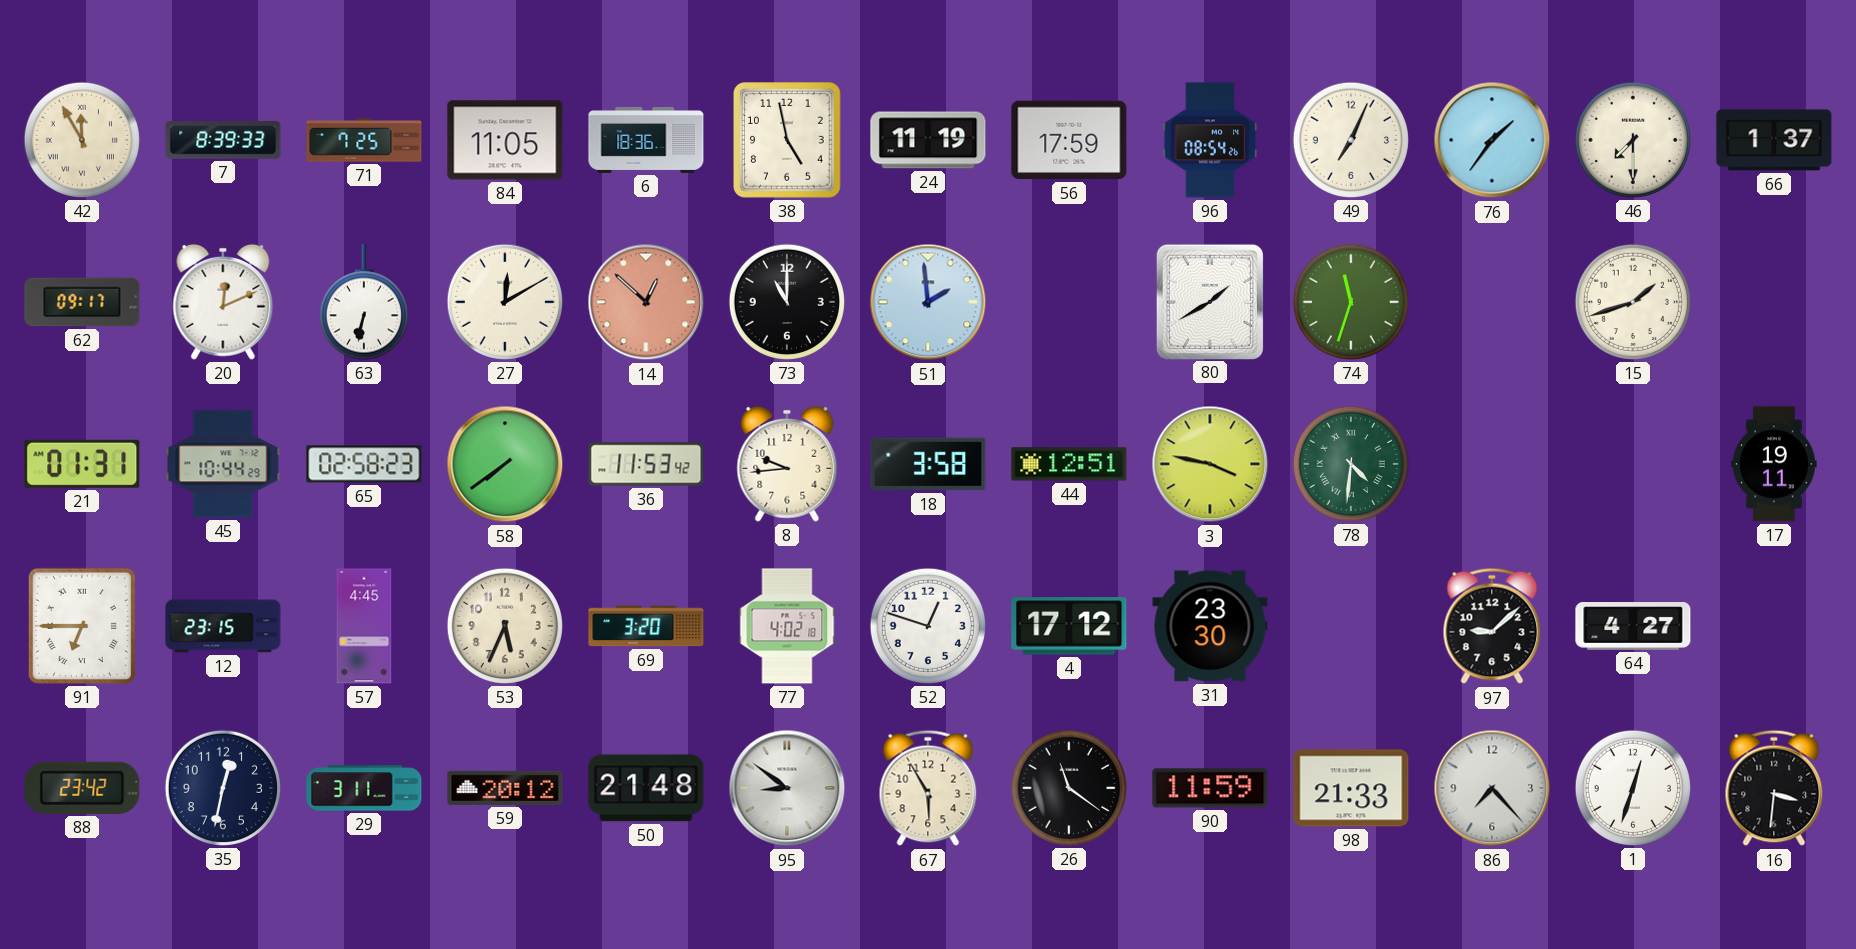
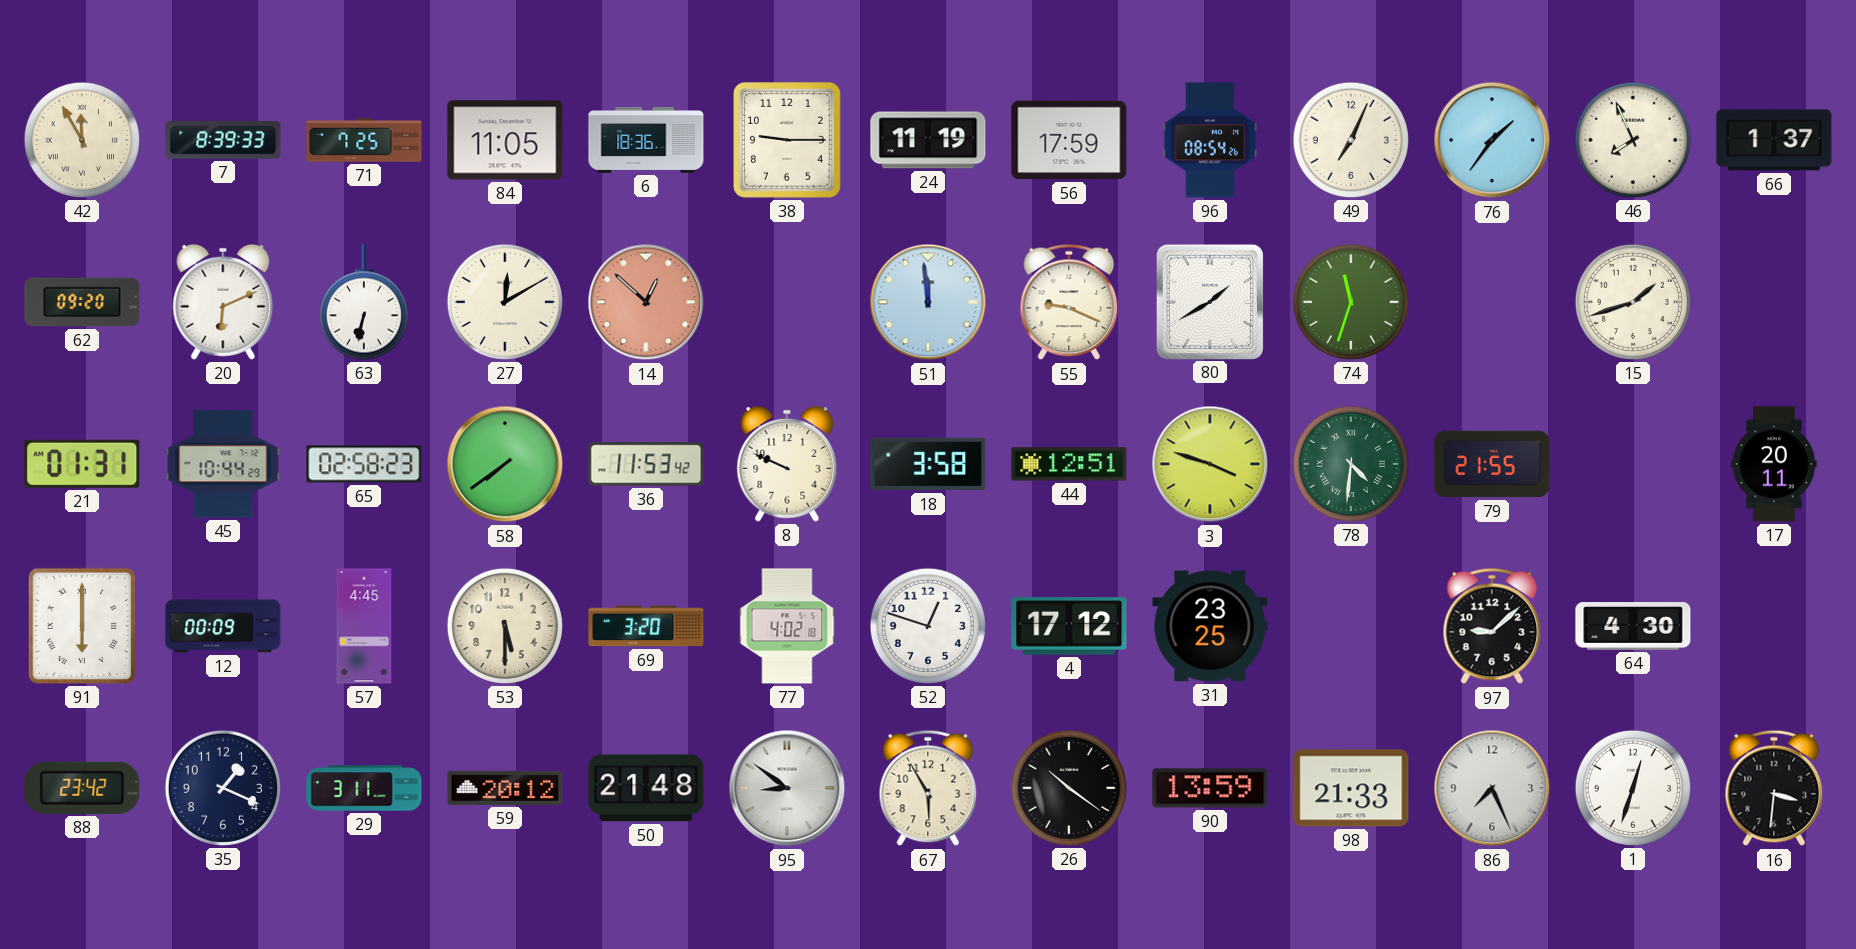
38: 4:58 -> 9:15 (787, 140)
46: 7:30 -> 7:56 (1633, 140)
62: 09:17 -> 09:20 (82, 302)
20: 12:11 -> 6:11 (223, 302)
73: 11:00 -> none (787, 302)
51: 1:59 -> 11:59 (928, 302)
55: none -> 9:19 (1069, 302)
8: 9:44 -> 9:49 (787, 464)
3: 3:47 -> 3:48 (1210, 464)
79: none -> 21:55 (1492, 464)
17: 19:11 -> 20:11 (1774, 464)
91: 6:45 -> 6:00 (82, 626)
12: 23:15 -> 00:09 (223, 626)
53: 5:34 -> 5:30 (505, 626)
31: 23:30 -> 23:25 (1210, 626)
64: 4:27 -> 4:30 (1633, 626)
35: 12:32 -> 1:19 (223, 788)
26: 11:21 -> 10:21 (1069, 788)
90: 11:59 -> 13:59 (1210, 788)
86: 7:23 -> 7:26 (1492, 788)
